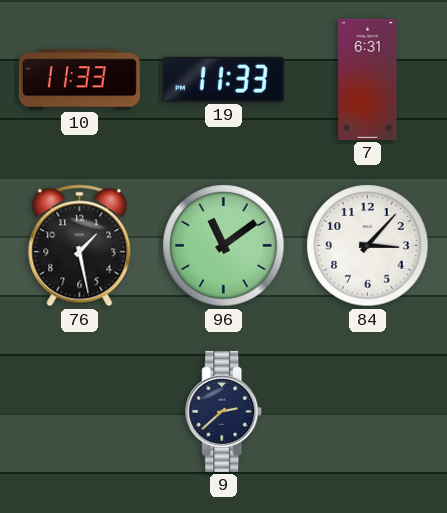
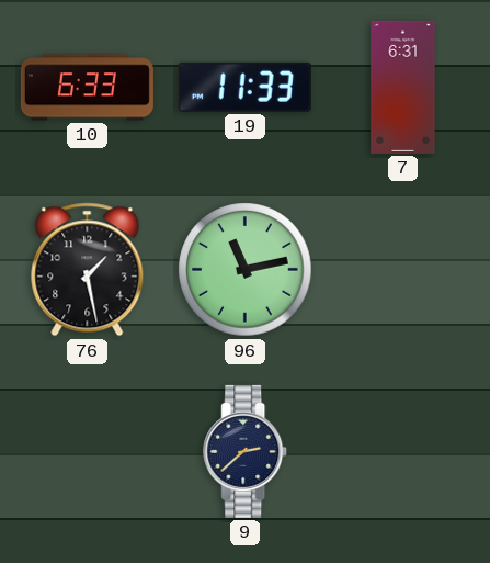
10: 11:33 -> 6:33 (87, 88)
96: 11:09 -> 11:13 (246, 270)
84: 3:07 -> none (368, 246)
